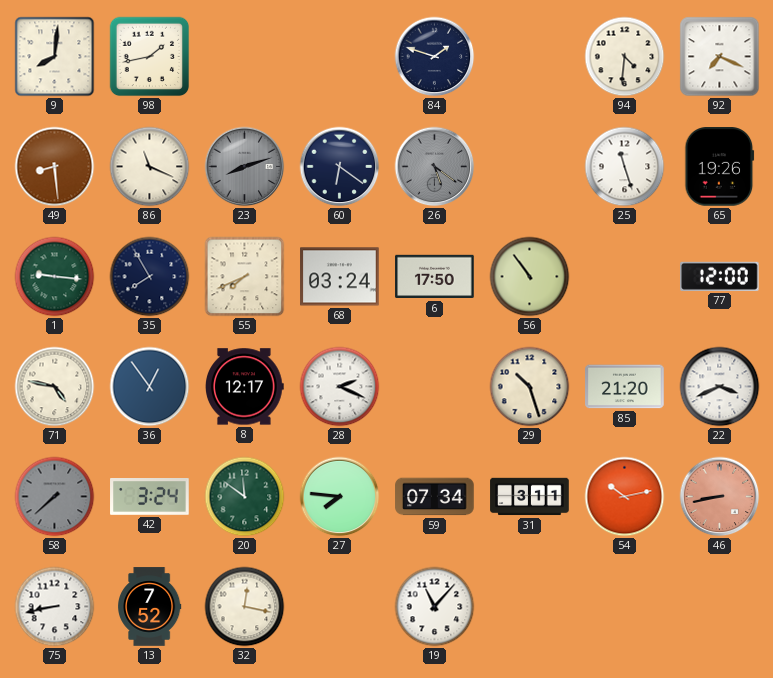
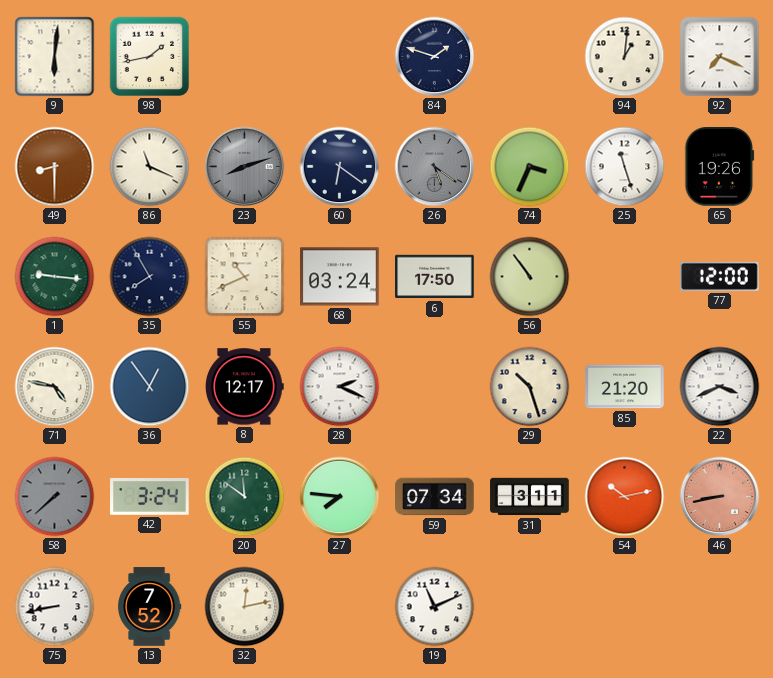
9: 8:01 -> 6:01 (55, 57)
94: 4:31 -> 1:01 (625, 57)
49: 8:29 -> 8:30 (55, 167)
74: none -> 3:34 (530, 167)
55: 7:41 -> 10:41 (245, 277)
32: 12:17 -> 12:13 (245, 607)
19: 11:07 -> 11:11 (435, 607)
